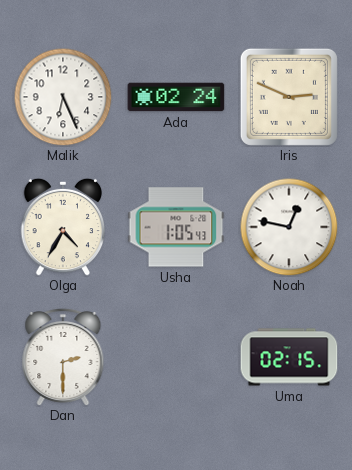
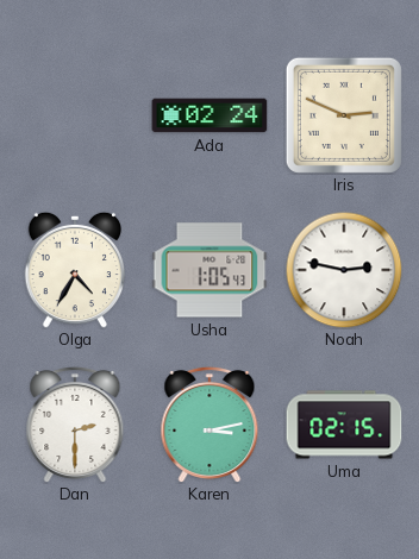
Malik: 6:26 -> none (63, 97)
Noah: 12:47 -> 2:47 (344, 270)
Karen: none -> 3:13 (209, 423)
